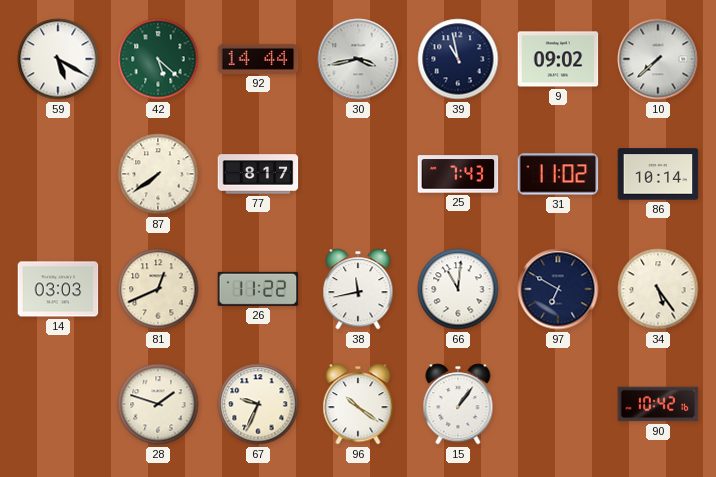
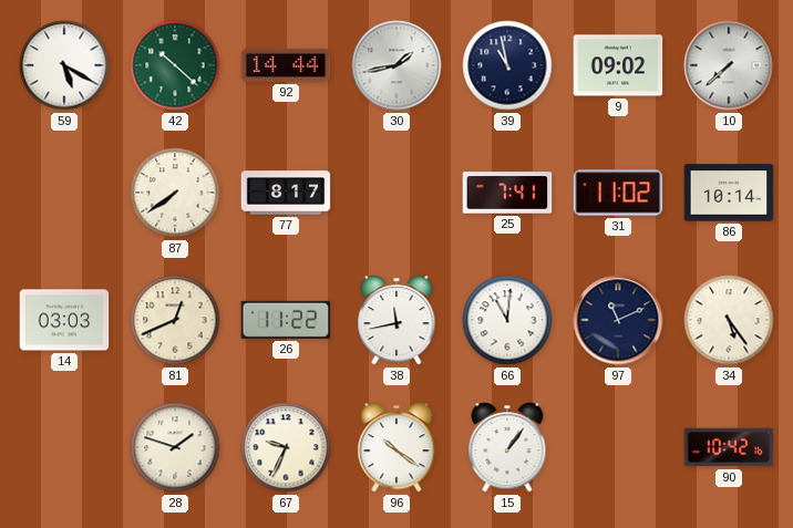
42: 5:22 -> 10:22 (175, 65)
30: 3:43 -> 1:43 (396, 65)
25: 7:43 -> 7:41 (507, 193)
97: 6:50 -> 11:11 (618, 320)
